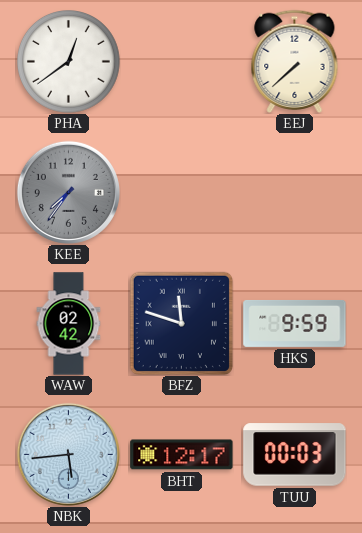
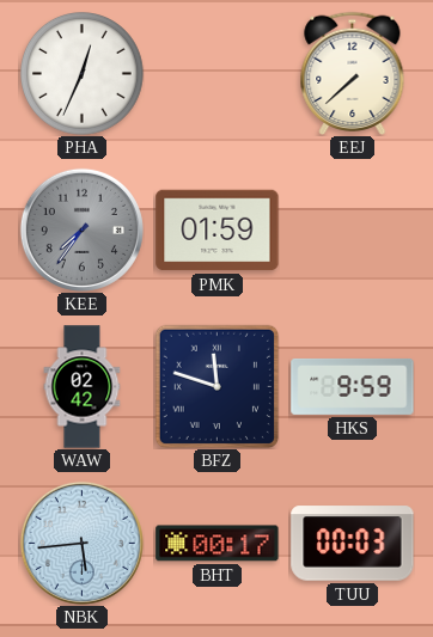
PHA: 12:39 -> 12:34 (83, 74)
PMK: none -> 01:59 (218, 231)
BHT: 12:17 -> 00:17 (218, 544)
